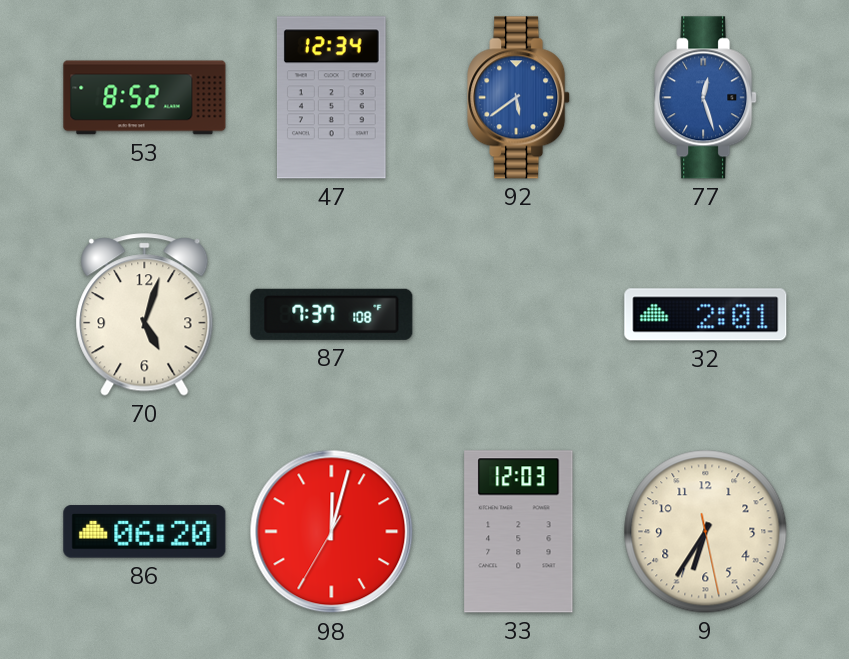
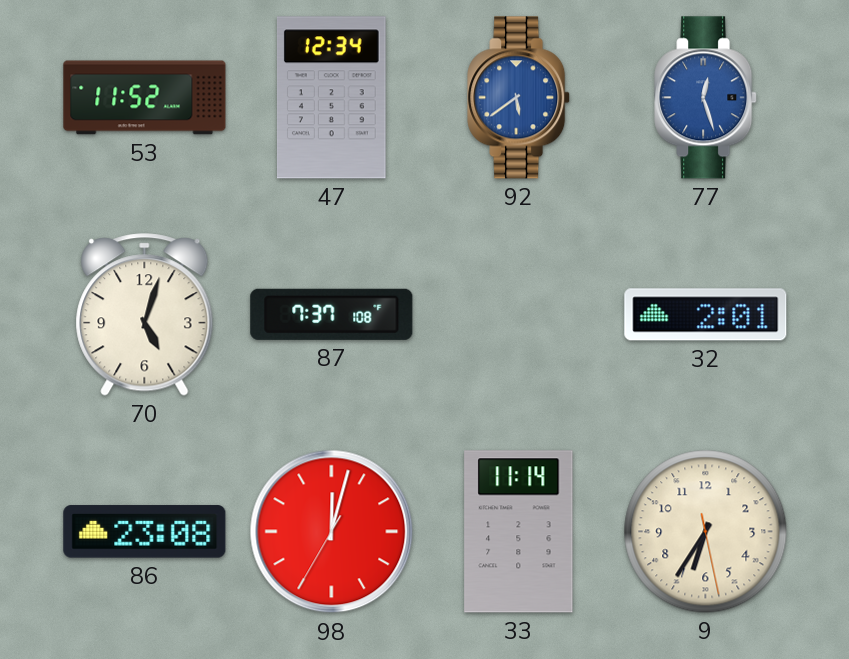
53: 8:52 -> 11:52 (145, 98)
86: 06:20 -> 23:08 (145, 532)
33: 12:03 -> 11:14 (519, 532)
